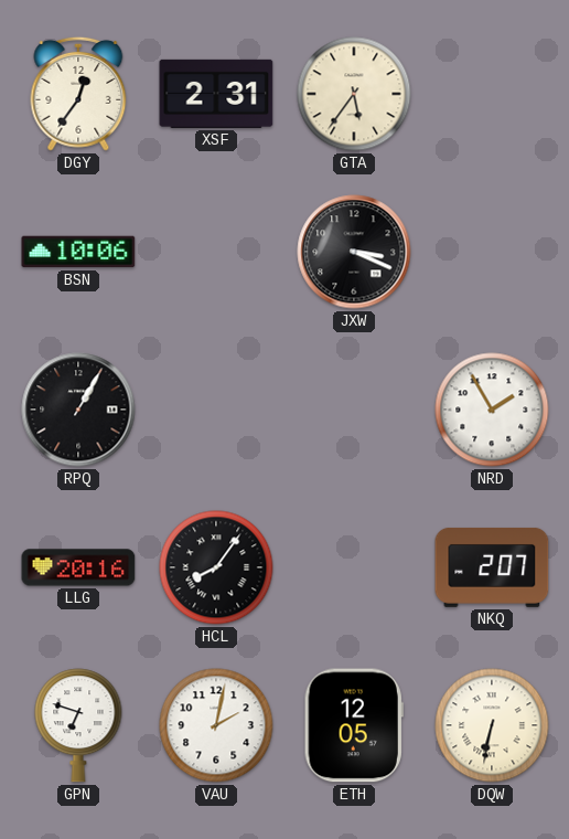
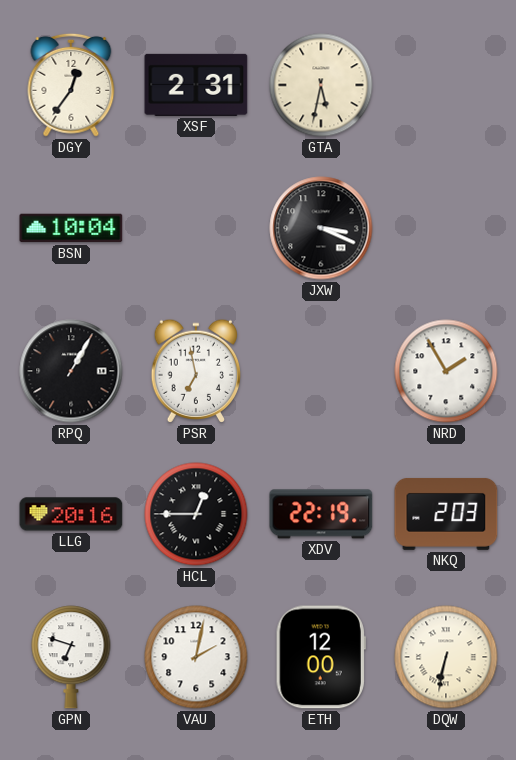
GTA: 5:36 -> 5:32 (321, 85)
BSN: 10:06 -> 10:04 (71, 228)
PSR: none -> 6:58 (196, 371)
HCL: 8:06 -> 12:45 (196, 514)
XDV: none -> 22:19 (321, 514)
NKQ: 2:07 -> 2:03 (446, 514)
ETH: 12:05 -> 12:00 (321, 657)
